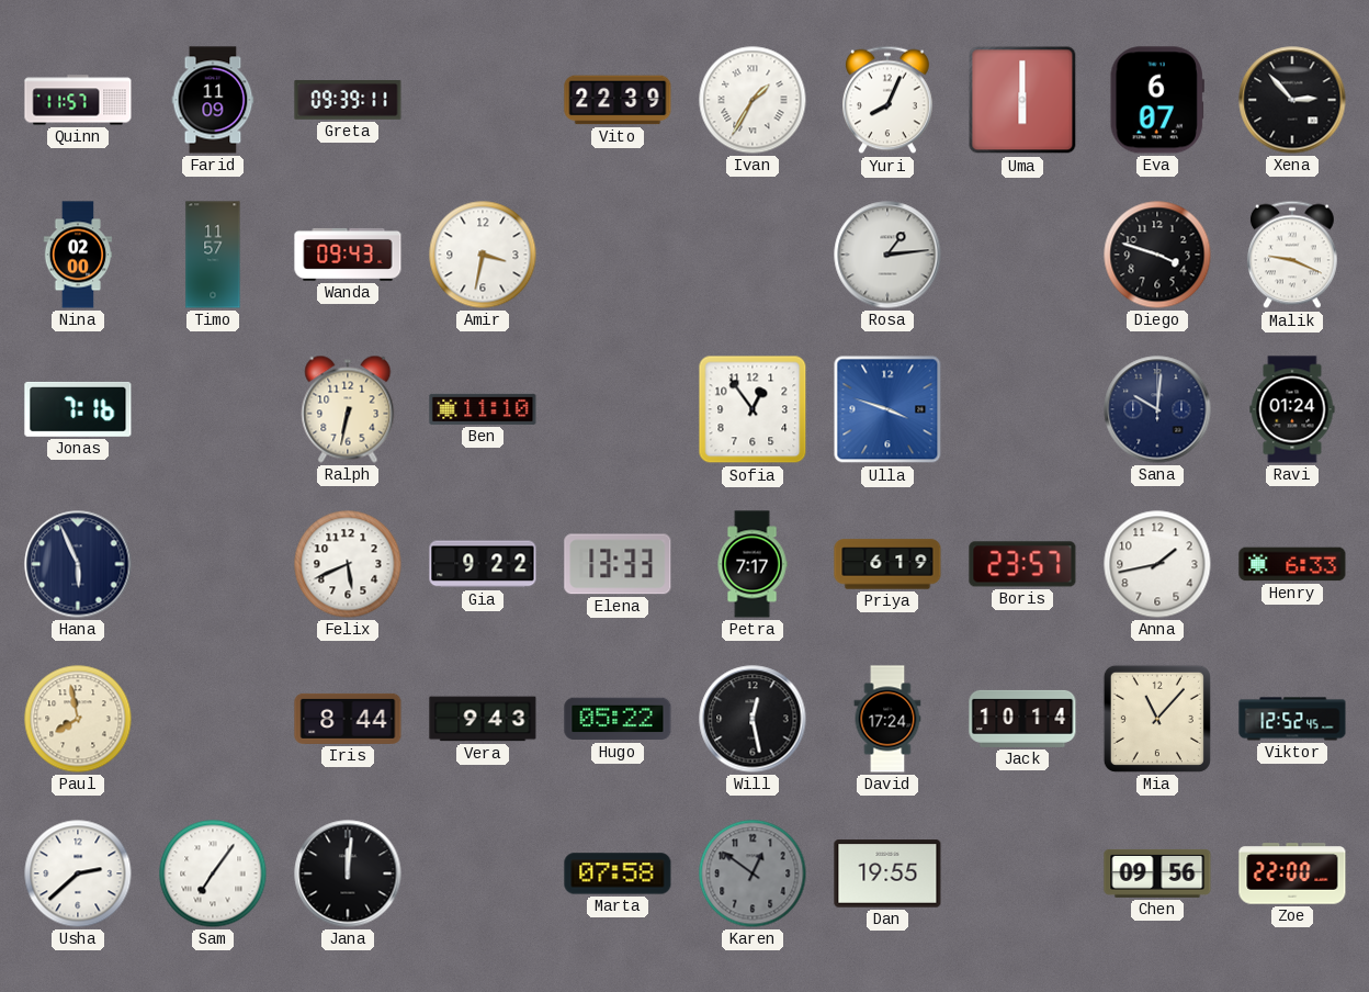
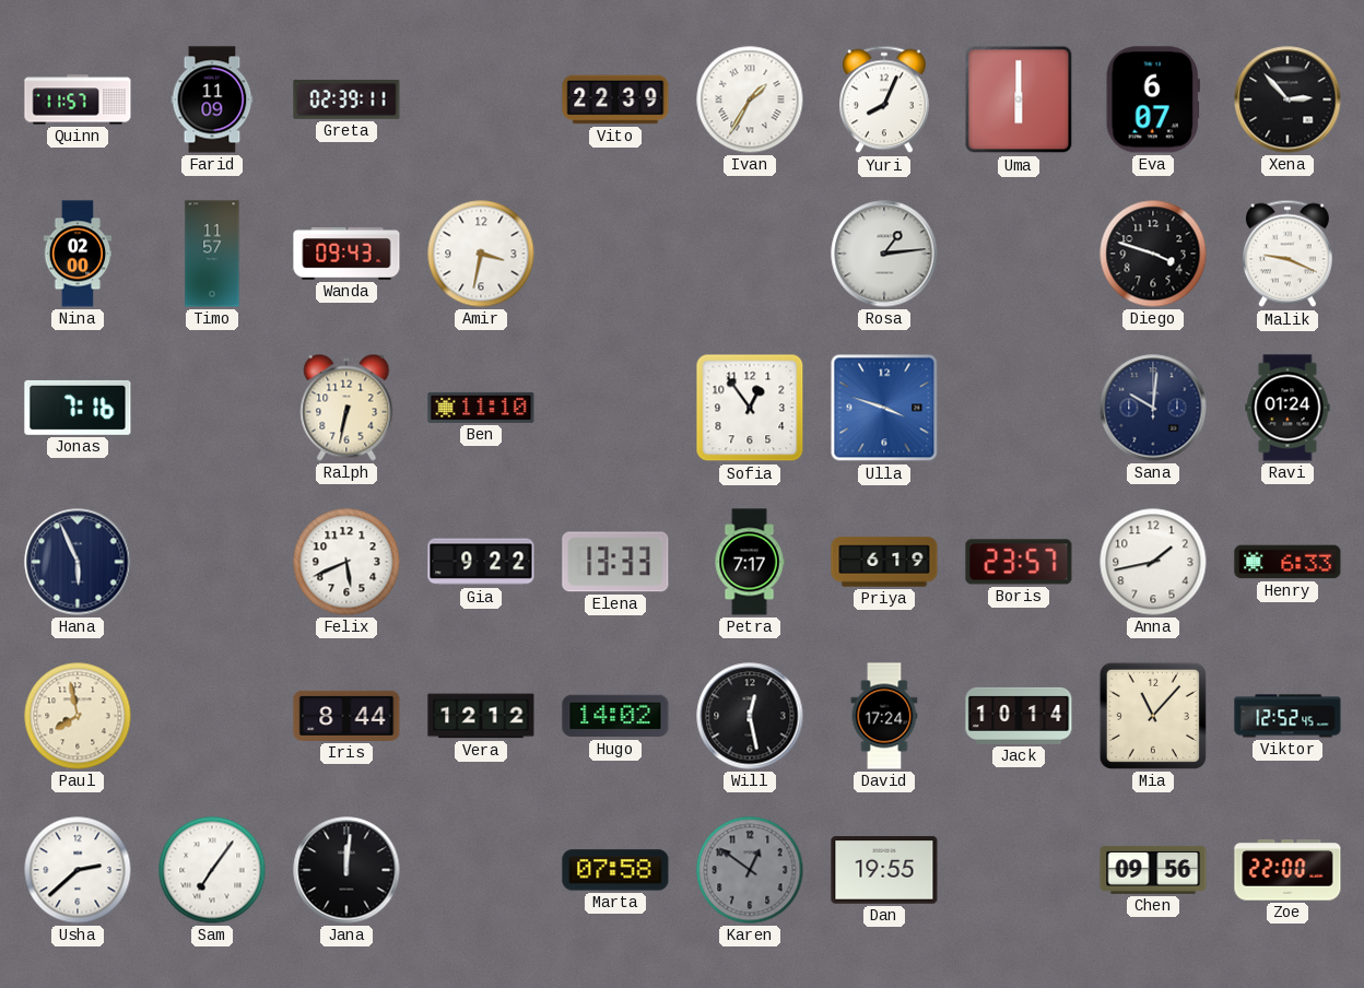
Greta: 09:39 -> 02:39 (346, 101)
Vera: 9:43 -> 12:12 (481, 716)
Hugo: 05:22 -> 14:02 (615, 716)
